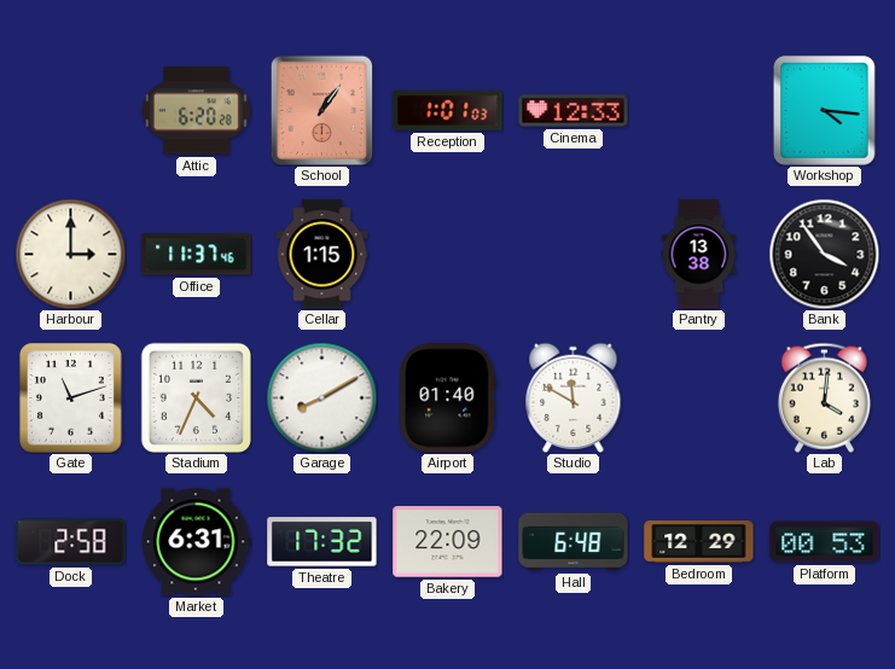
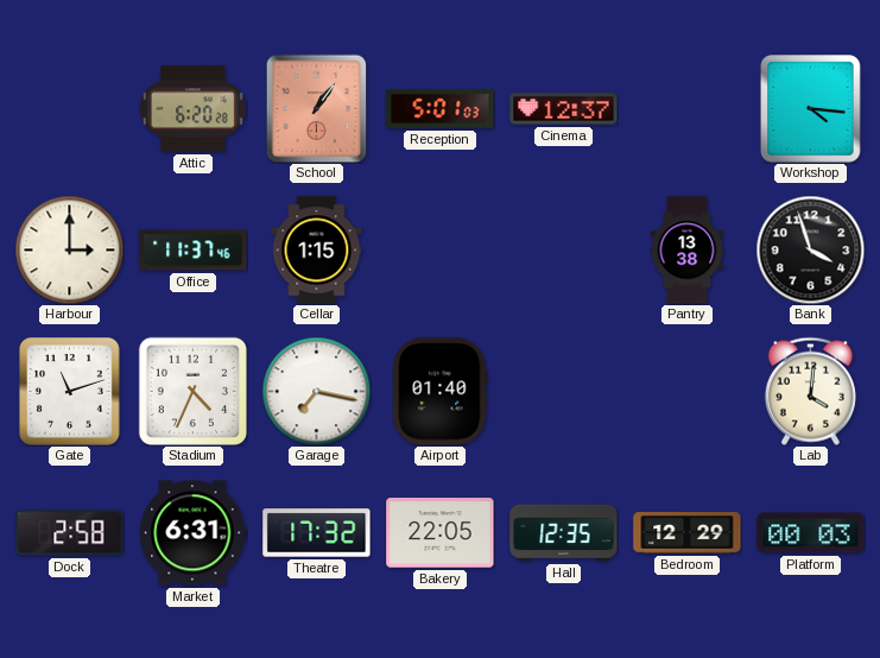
Reception: 1:01 -> 5:01 (441, 109)
Cinema: 12:33 -> 12:37 (564, 109)
Bank: 3:54 -> 3:57 (810, 249)
Garage: 8:10 -> 7:17 (316, 391)
Studio: 11:50 -> none (574, 397)
Bakery: 22:09 -> 22:05 (441, 533)
Hall: 6:48 -> 12:35 (564, 533)
Platform: 00:53 -> 00:03 (811, 533)
